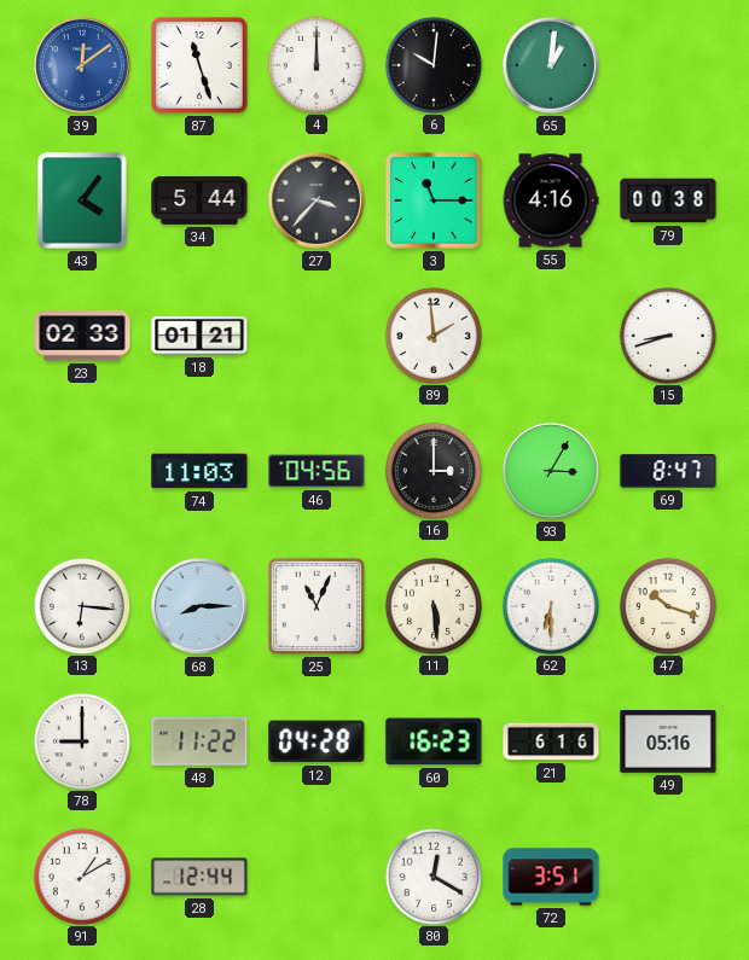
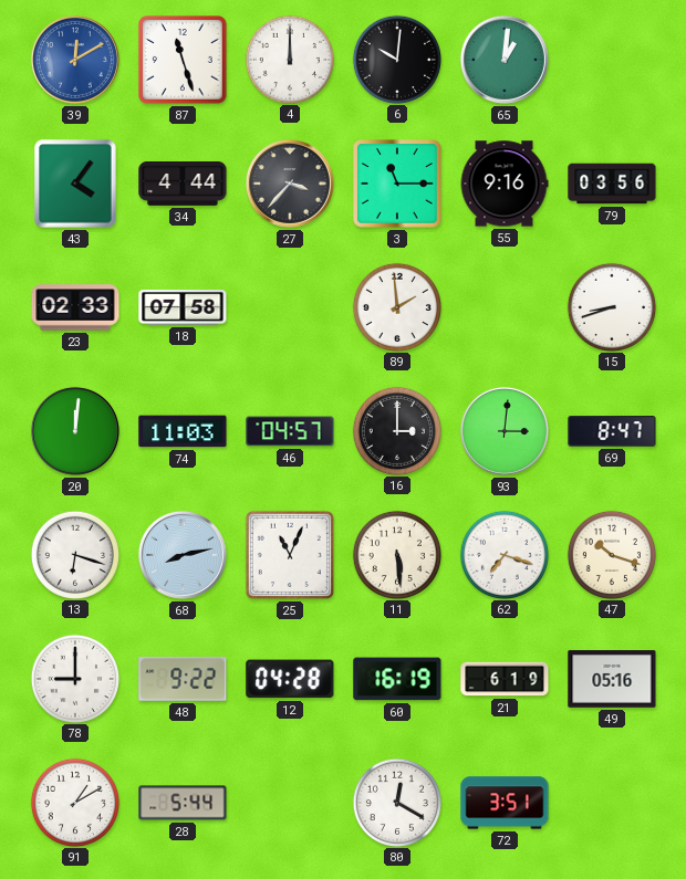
39: 12:09 -> 12:10 (75, 60)
34: 5:44 -> 4:44 (183, 185)
55: 4:16 -> 9:16 (505, 184)
79: 00:38 -> 03:56 (612, 184)
18: 01:21 -> 07:58 (183, 308)
20: none -> 12:01 (75, 431)
46: 04:56 -> 04:57 (290, 431)
93: 3:05 -> 3:01 (505, 431)
13: 6:16 -> 6:18 (74, 554)
68: 8:15 -> 8:13 (183, 555)
62: 6:30 -> 7:18 (503, 554)
48: 11:22 -> 9:22 (183, 680)
60: 16:23 -> 16:19 (397, 679)
21: 6:16 -> 6:19 (505, 679)
28: 12:44 -> 5:44 (183, 803)
